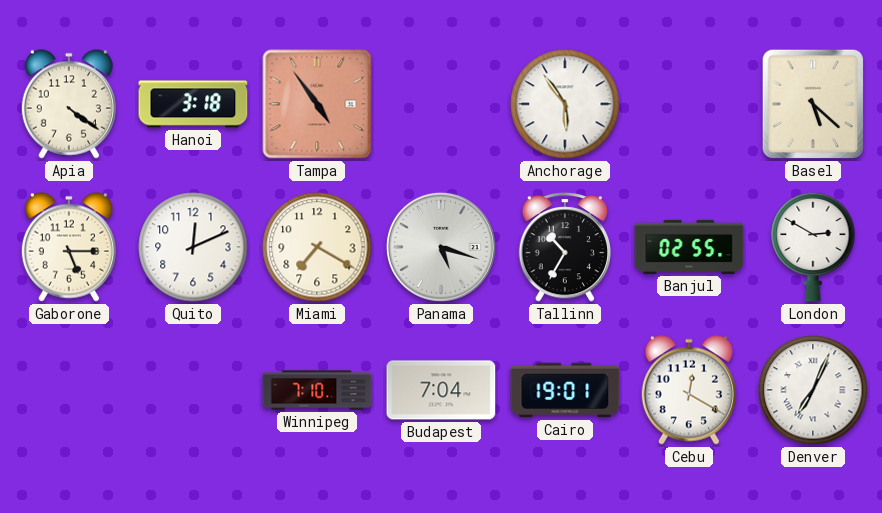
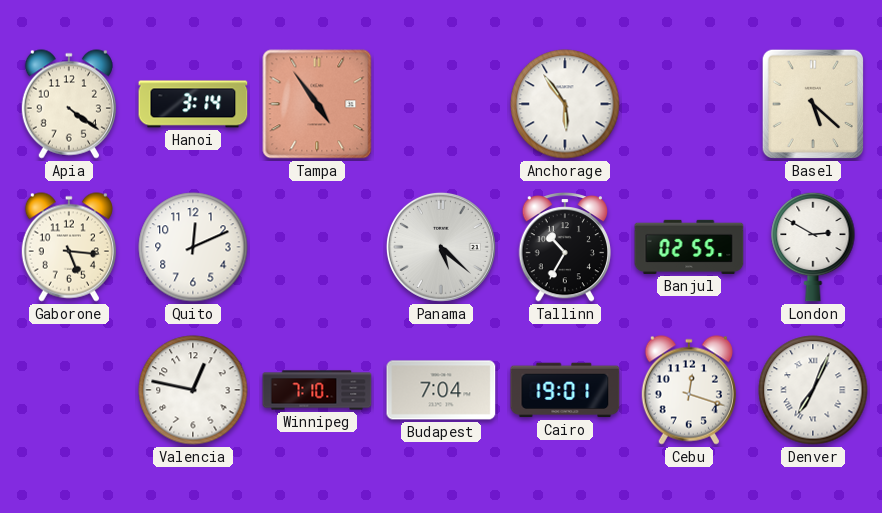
Hanoi: 3:18 -> 3:14 (193, 104)
Gaborone: 5:15 -> 5:16 (69, 247)
Miami: 7:20 -> none (317, 247)
Panama: 5:18 -> 5:22 (441, 247)
Valencia: none -> 12:47 (193, 390)
Cebu: 12:20 -> 12:18 (689, 390)
